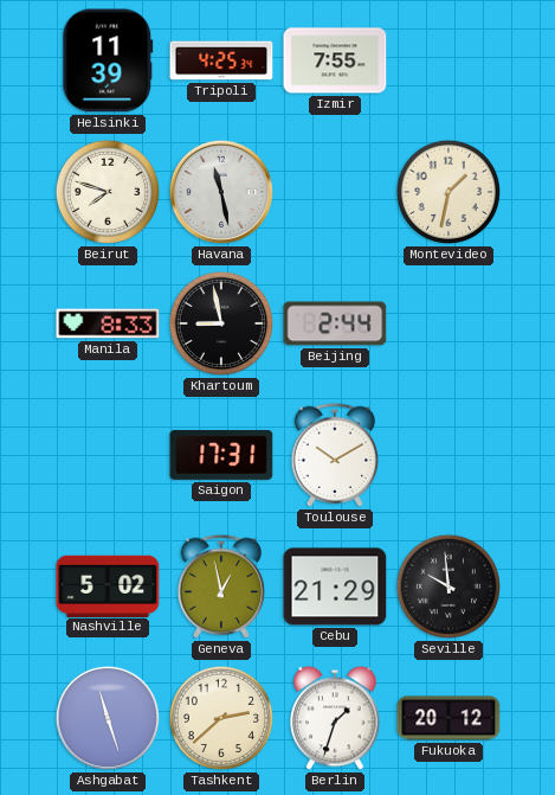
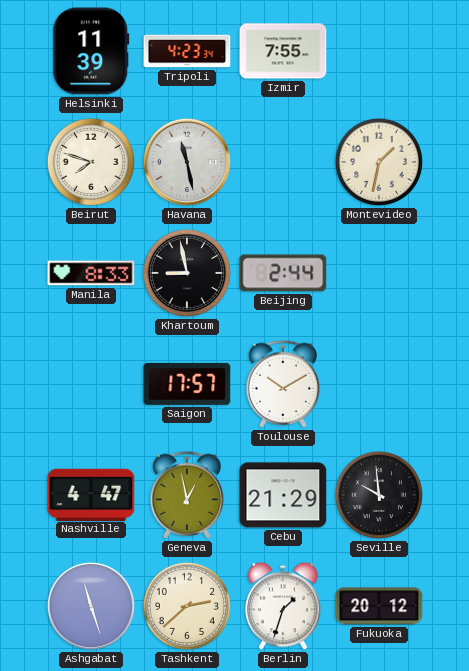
Tripoli: 4:25 -> 4:23 (187, 51)
Saigon: 17:31 -> 17:57 (187, 384)
Nashville: 5:02 -> 4:47 (91, 494)
